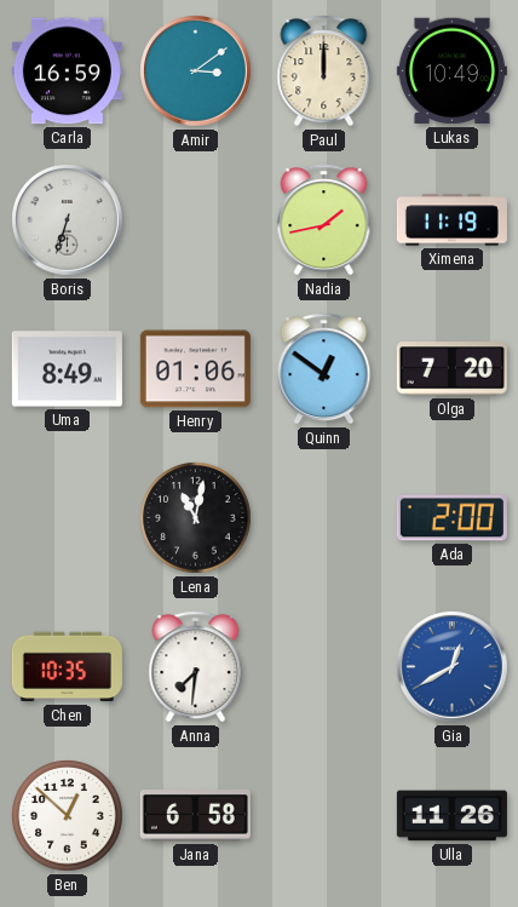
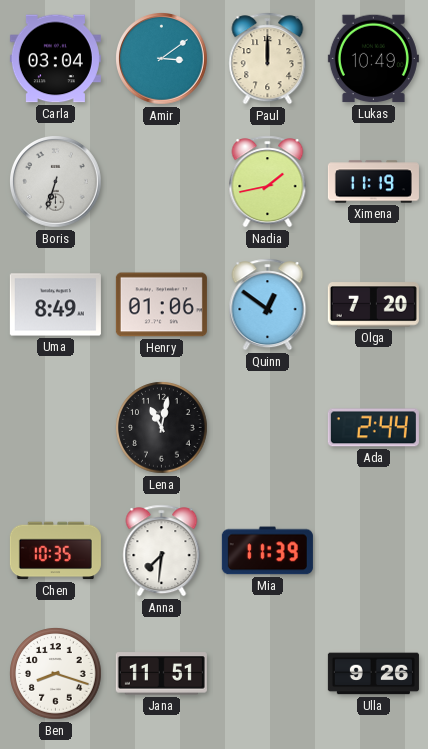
Carla: 16:59 -> 03:04 (55, 59)
Ada: 2:00 -> 2:44 (373, 428)
Mia: none -> 11:39 (267, 551)
Gia: 12:40 -> none (453, 667)
Ben: 12:52 -> 8:18 (56, 674)
Jana: 6:58 -> 11:51 (161, 674)
Ulla: 11:26 -> 9:26 (373, 674)
